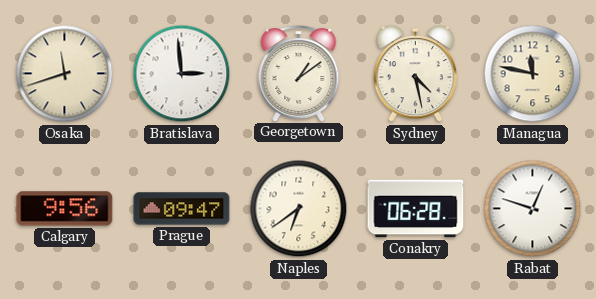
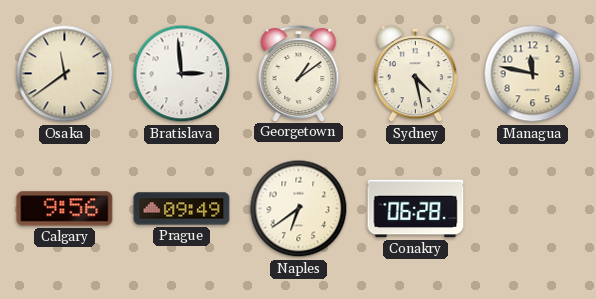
Osaka: 11:42 -> 11:39 (65, 74)
Prague: 09:47 -> 09:49 (182, 209)
Rabat: 12:48 -> none (533, 209)
